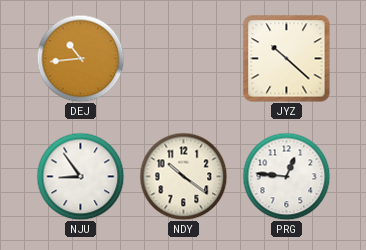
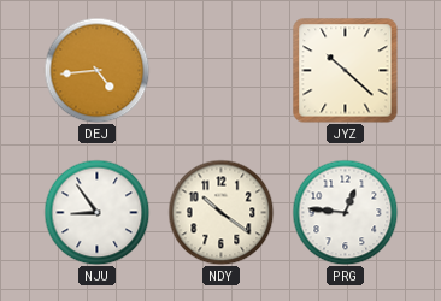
DEJ: 10:44 -> 4:44 (96, 70)
